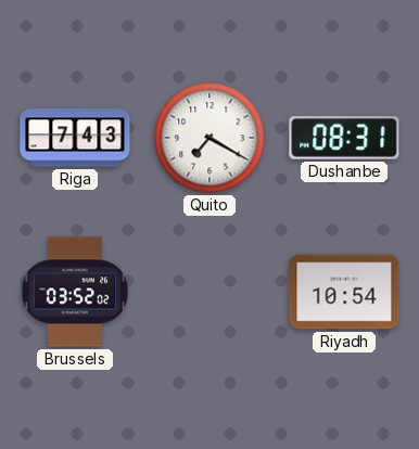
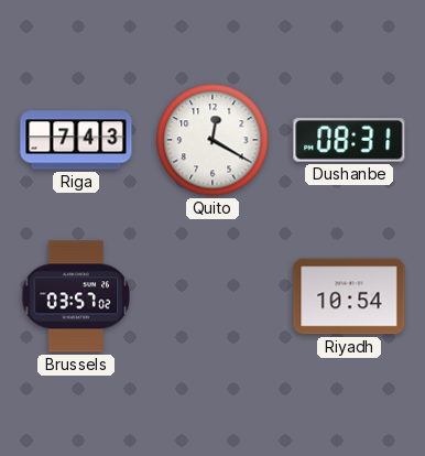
Quito: 7:20 -> 12:20 (212, 140)
Brussels: 03:52 -> 03:57 (76, 296)
